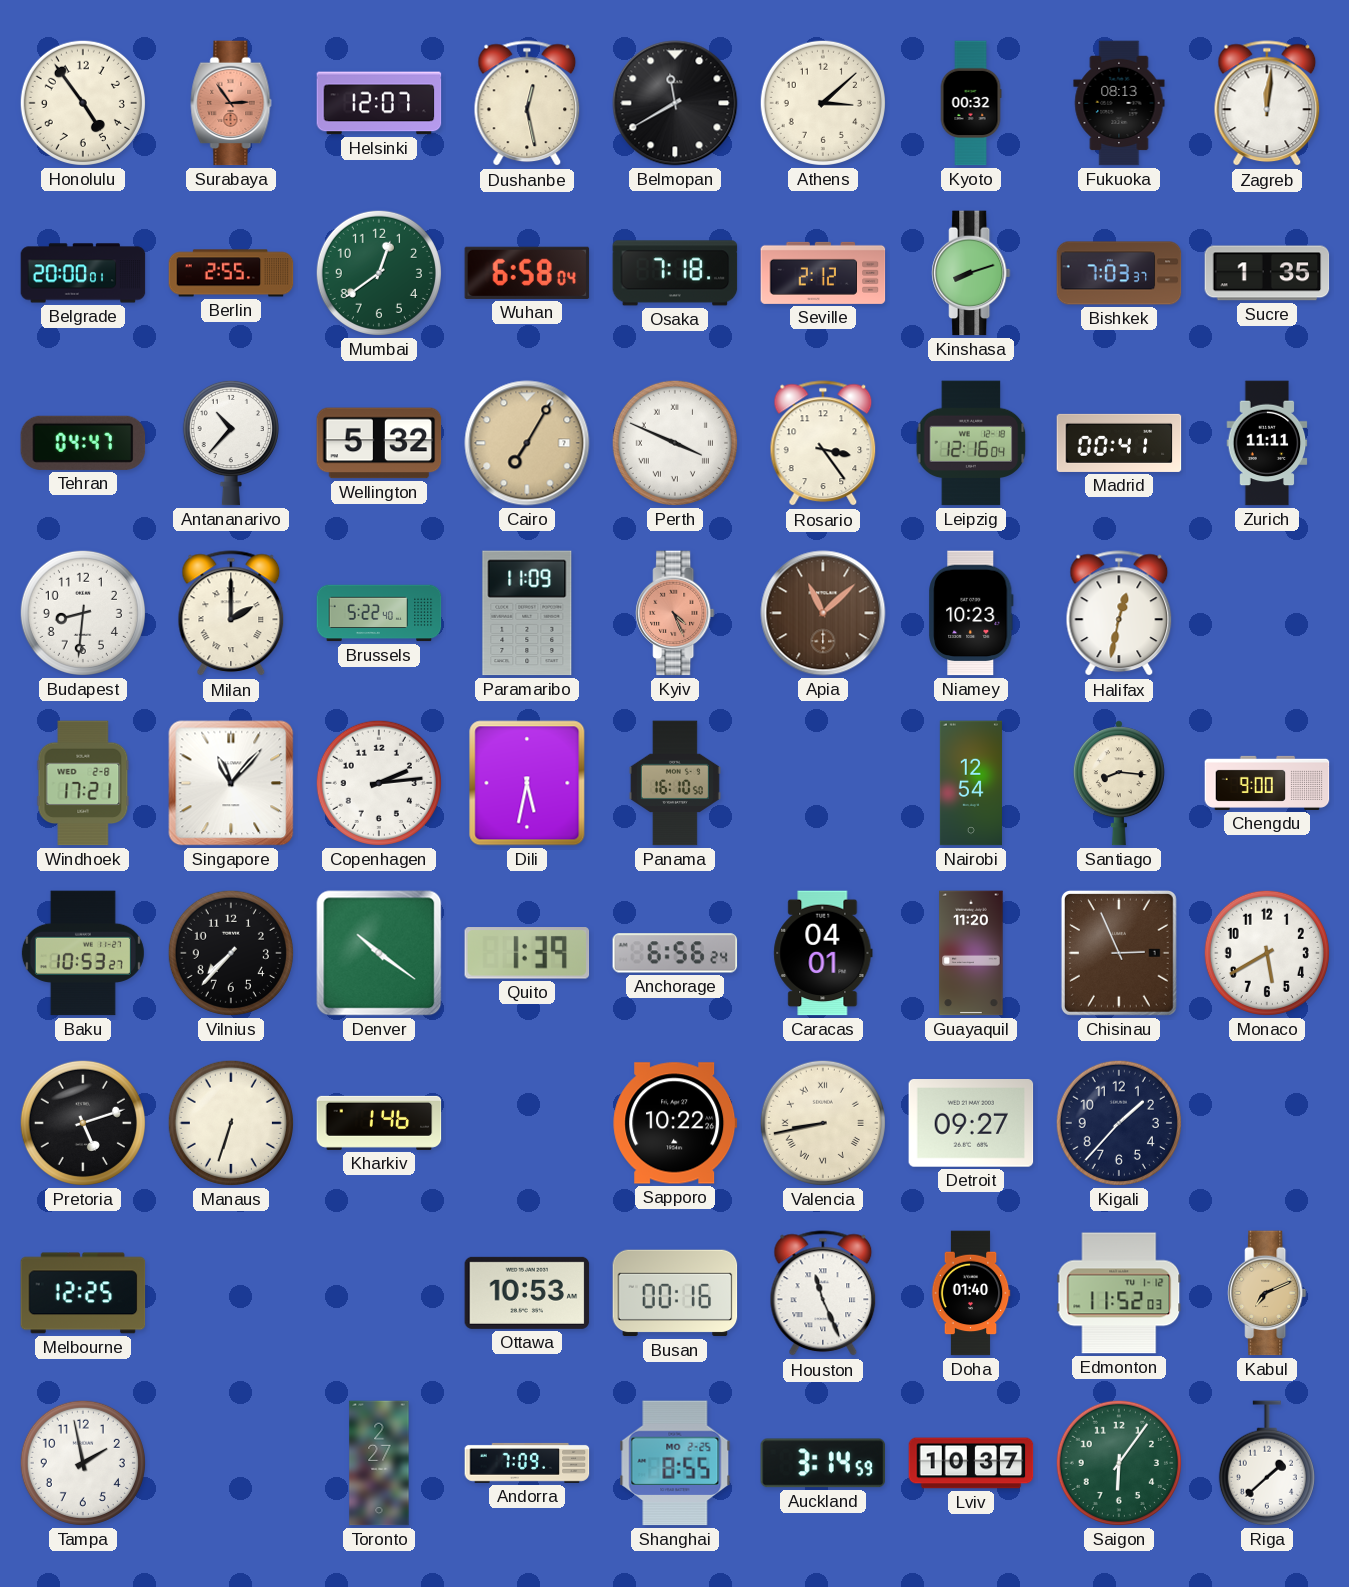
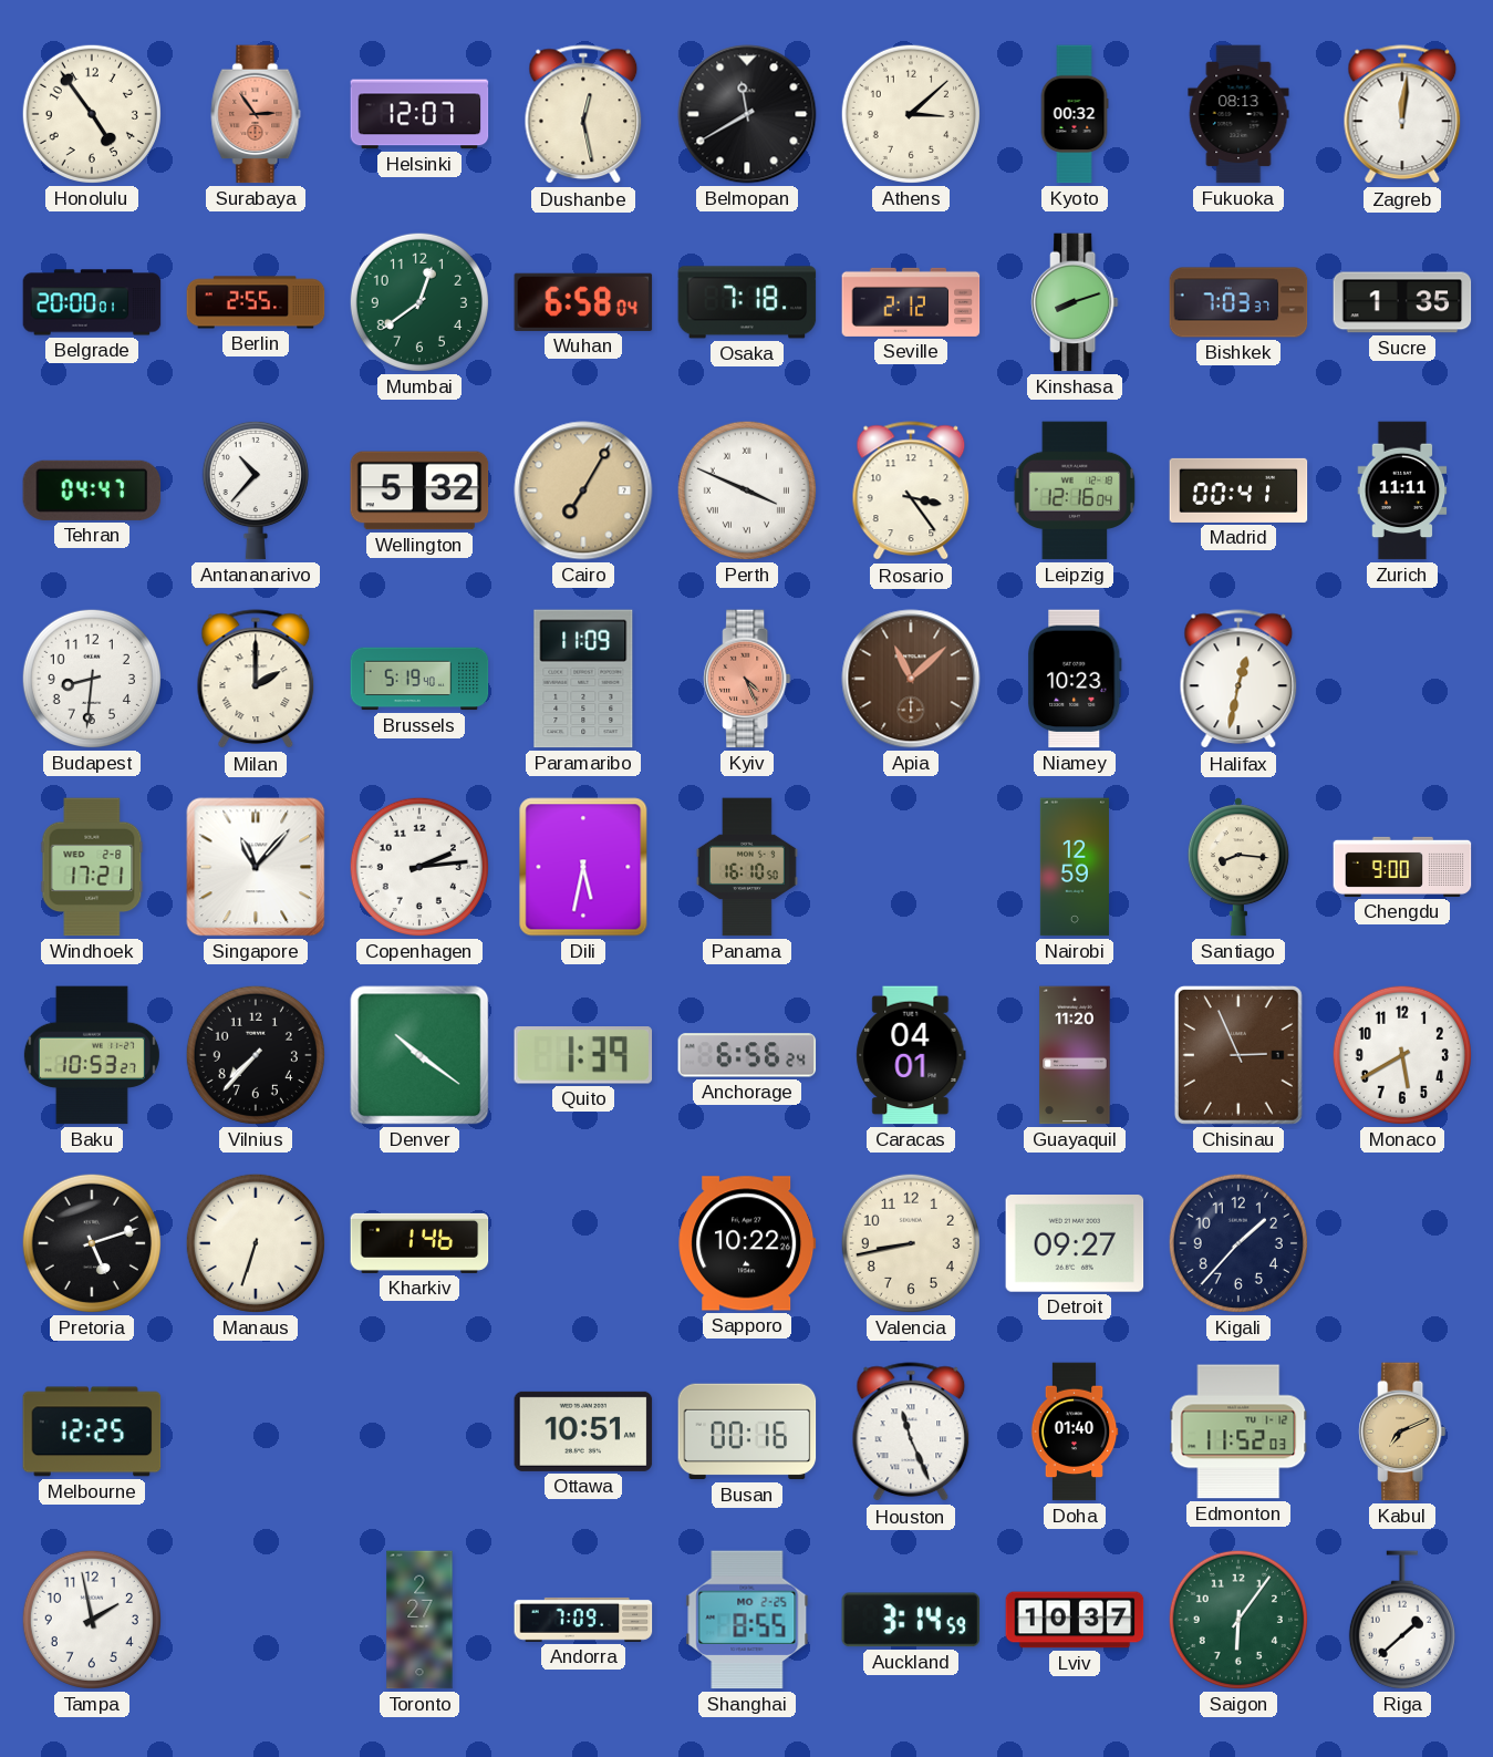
Brussels: 5:22 -> 5:19 (419, 679)
Nairobi: 12:54 -> 12:59 (1075, 867)
Valencia numerals: Roman -> Arabic (911, 1243)
Ottawa: 10:53 -> 10:51 (583, 1432)
